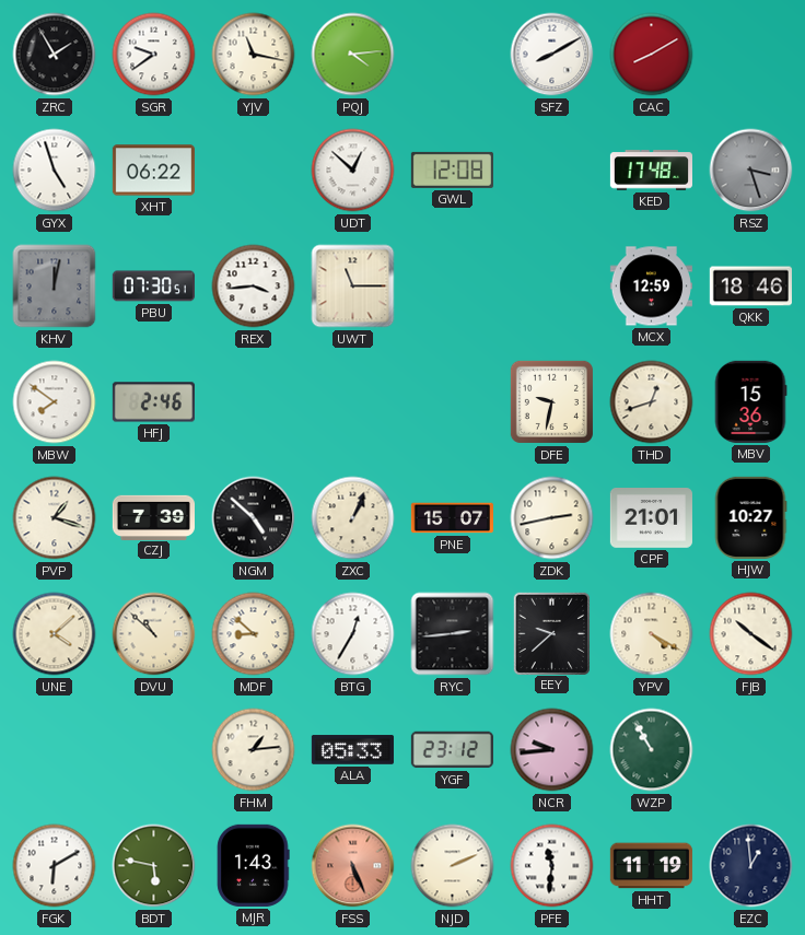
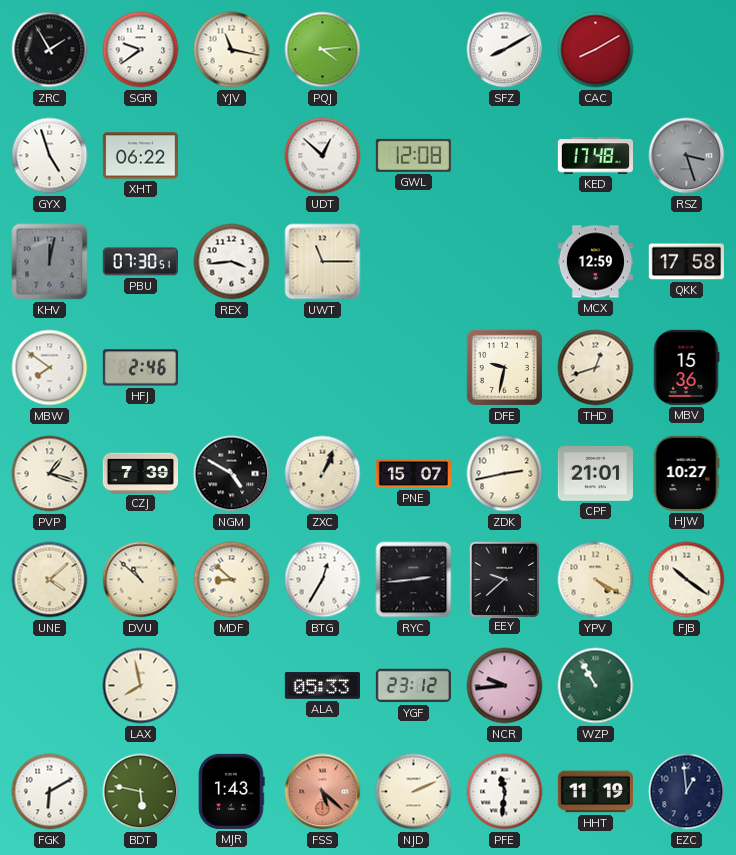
QKK: 18:46 -> 17:58 (686, 262)
NGM: 4:52 -> 4:50 (232, 474)
LAX: none -> 7:58 (141, 686)
FHM: 1:14 -> none (254, 750)
FSS: 5:26 -> 5:22 (323, 792)
